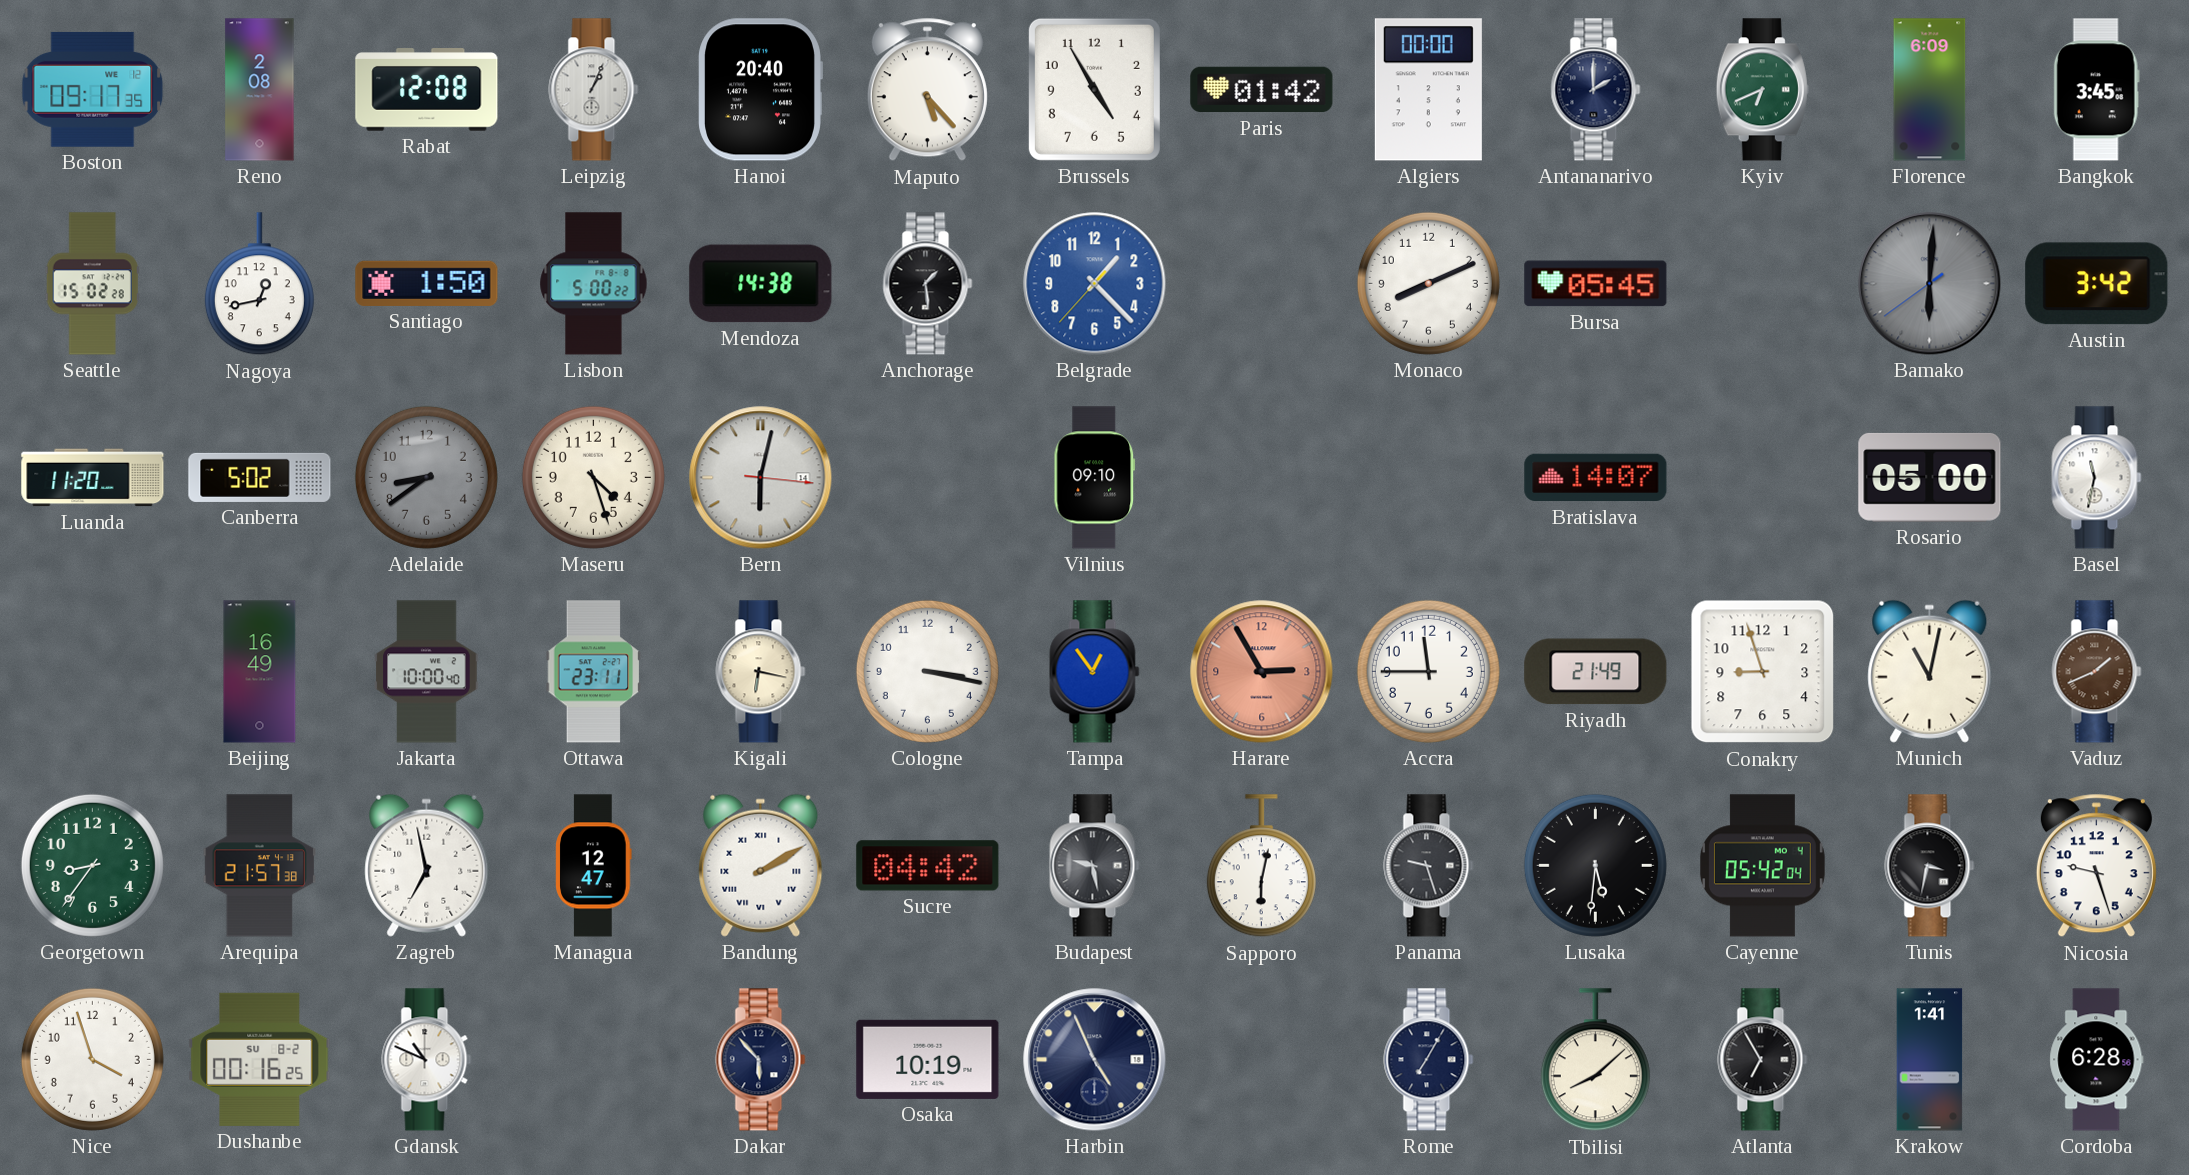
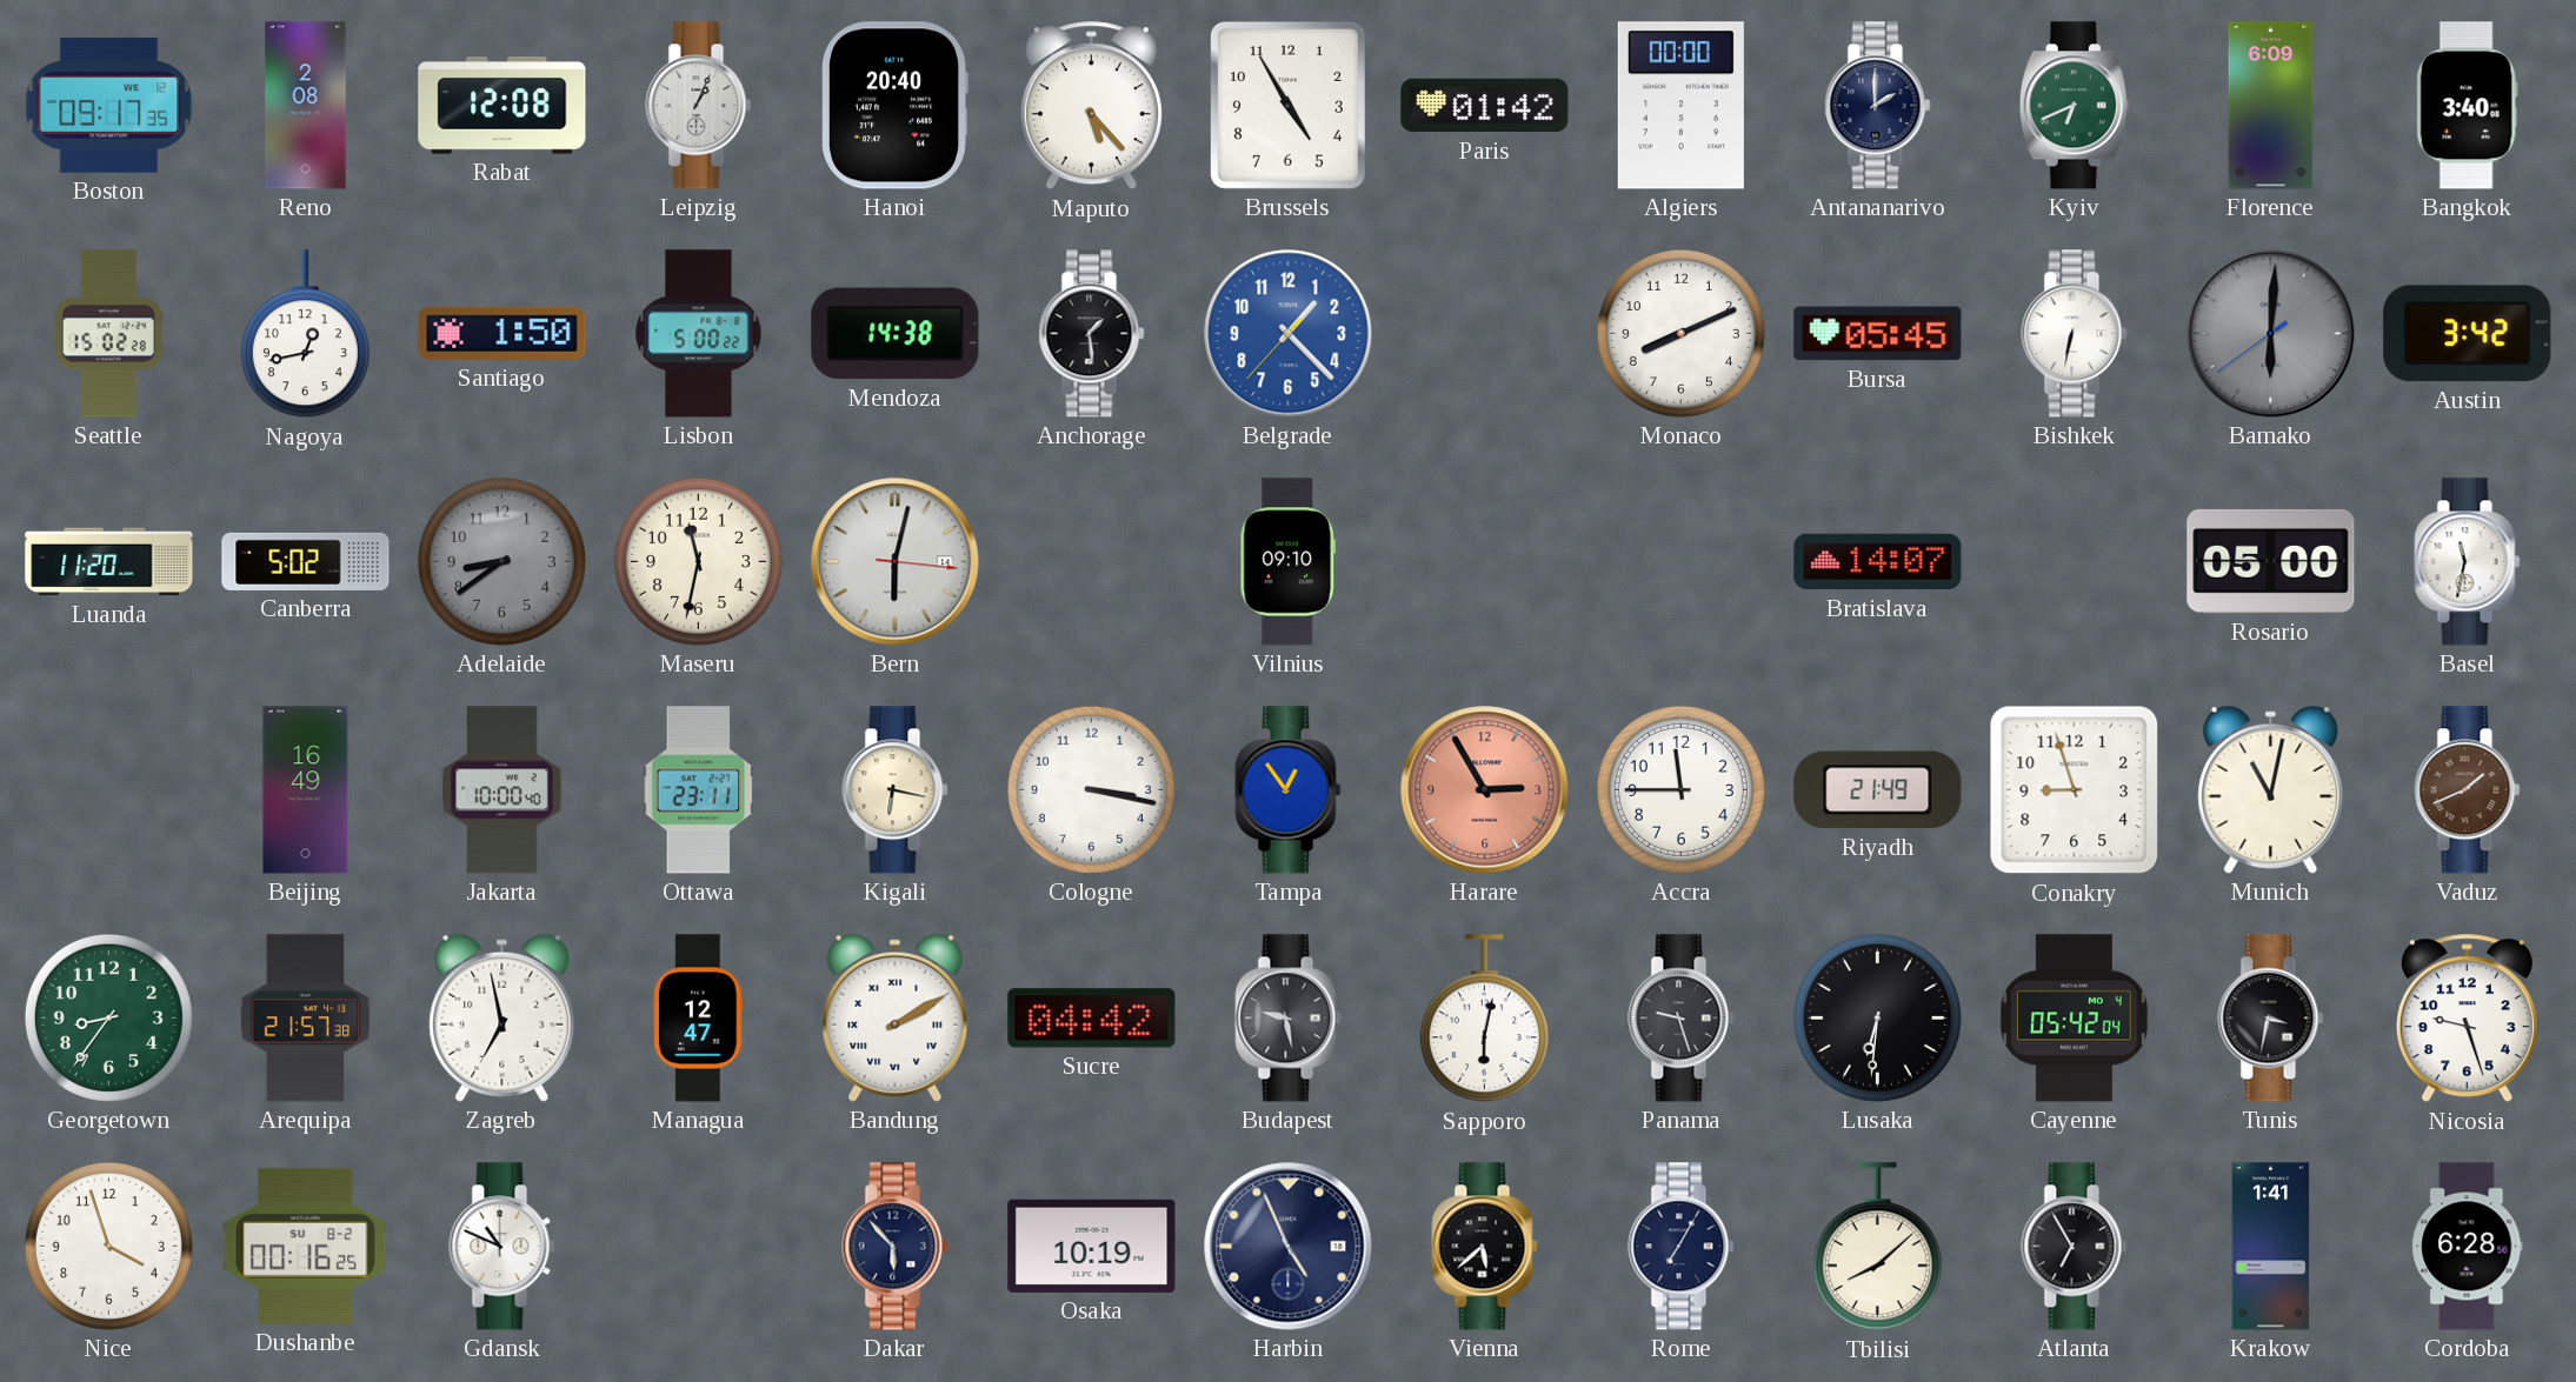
Bangkok: 3:45 -> 3:40 (2467, 106)
Bishkek: none -> 6:32 (2075, 334)
Maseru: 4:27 -> 11:32 (698, 561)
Lusaka: 5:31 -> 6:31 (1877, 1017)
Vienna: none -> 5:38 (1485, 1247)
